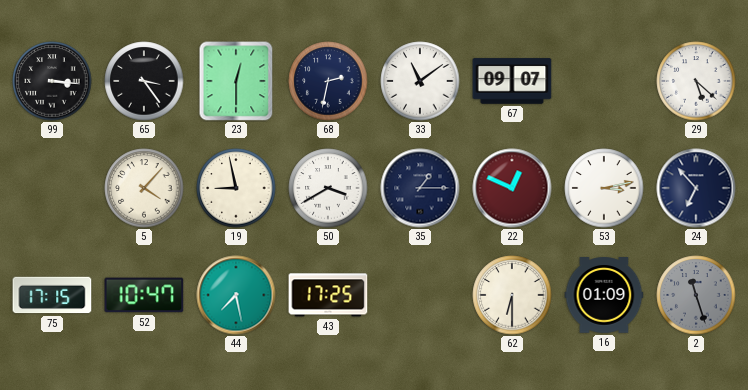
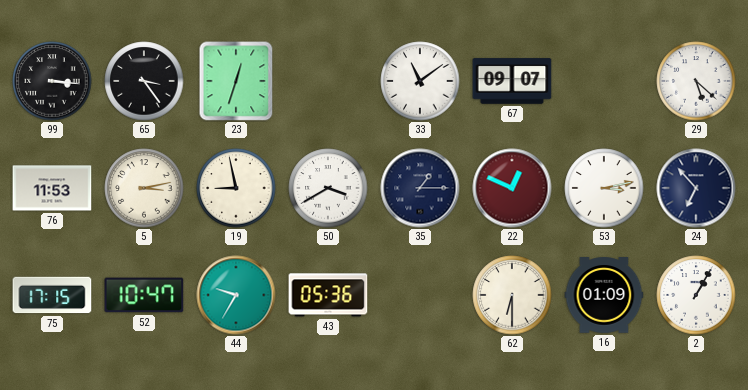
23: 12:30 -> 12:33 (236, 81)
68: 2:32 -> none (328, 81)
76: none -> 11:53 (52, 188)
5: 4:07 -> 3:13 (144, 188)
44: 7:28 -> 9:35 (236, 295)
43: 17:25 -> 05:36 (328, 295)
2: 11:27 -> 1:05 (696, 295)
2 dial: grey -> white (696, 295)
